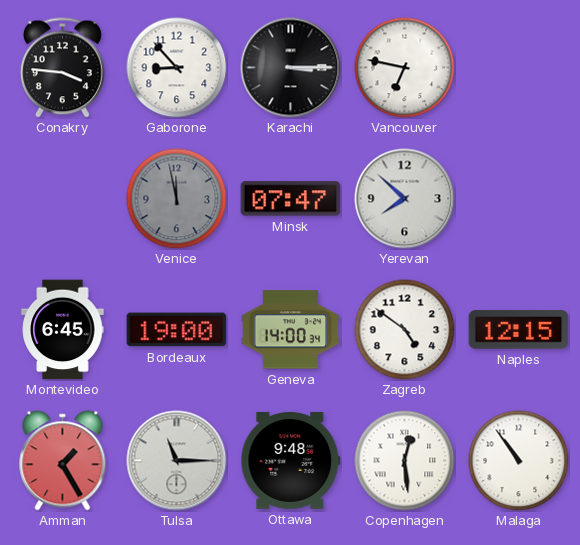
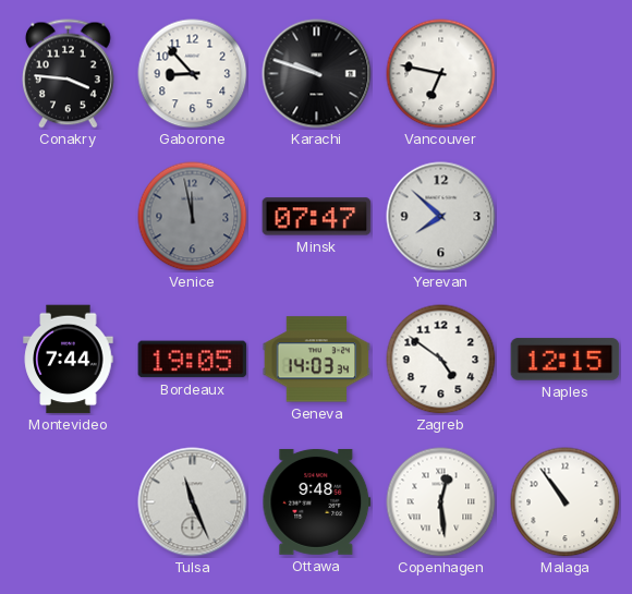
Karachi: 3:15 -> 9:48 (317, 74)
Montevideo: 6:45 -> 7:44 (69, 360)
Bordeaux: 19:00 -> 19:05 (193, 360)
Geneva: 14:00 -> 14:03 (317, 360)
Amman: 1:25 -> none (63, 461)
Tulsa: 11:15 -> 11:26 (193, 502)
